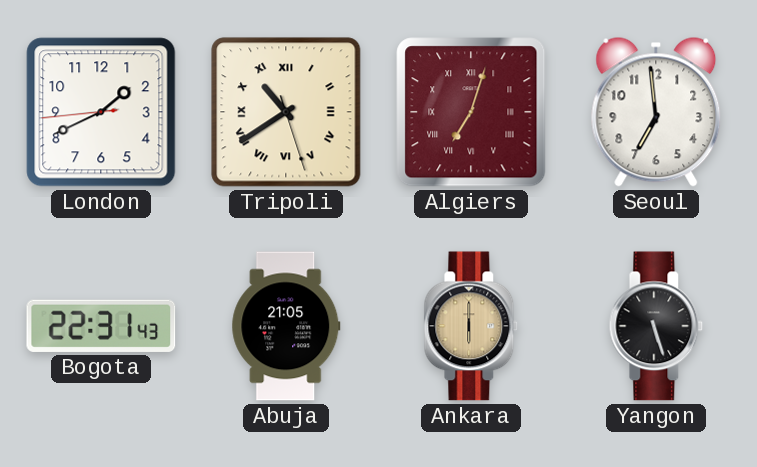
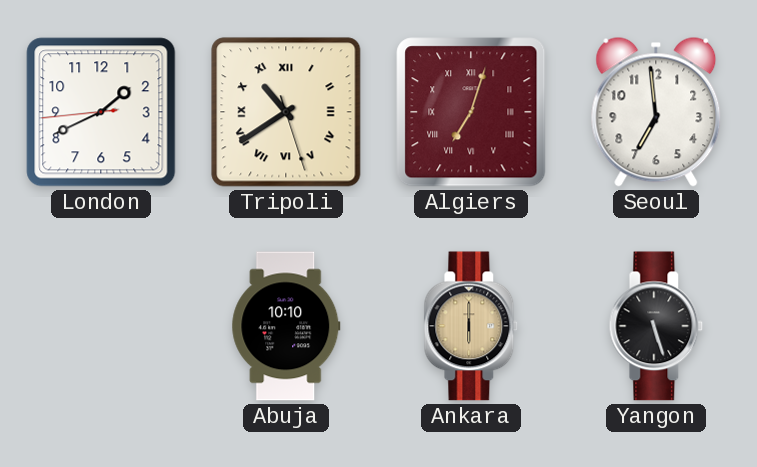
Bogota: 22:31 -> none (101, 326)
Abuja: 21:05 -> 10:10 (286, 326)
